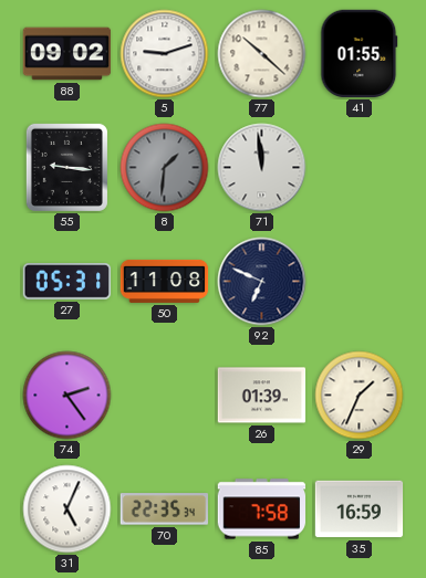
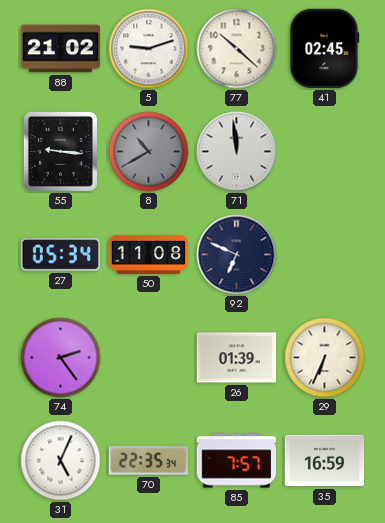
88: 09:02 -> 21:02 (61, 49)
41: 01:55 -> 02:45 (325, 49)
8: 1:31 -> 10:40 (149, 152)
27: 05:31 -> 05:34 (61, 255)
29: 1:34 -> 6:34 (325, 358)
85: 7:58 -> 7:57 (237, 461)
